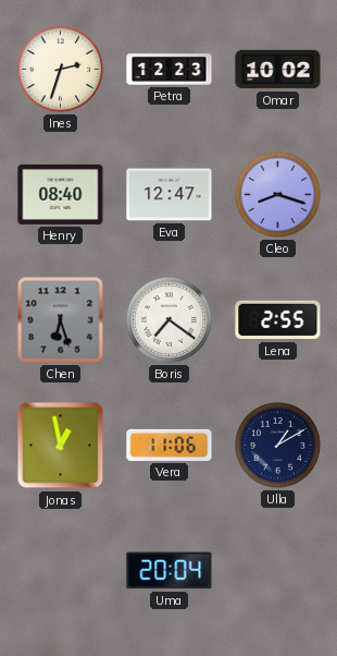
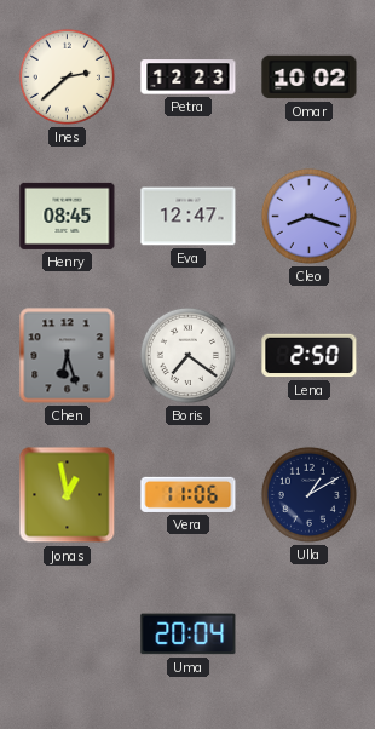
Ines: 2:33 -> 2:38 (67, 76)
Henry: 08:40 -> 08:45 (68, 216)
Lena: 2:55 -> 2:50 (310, 356)
